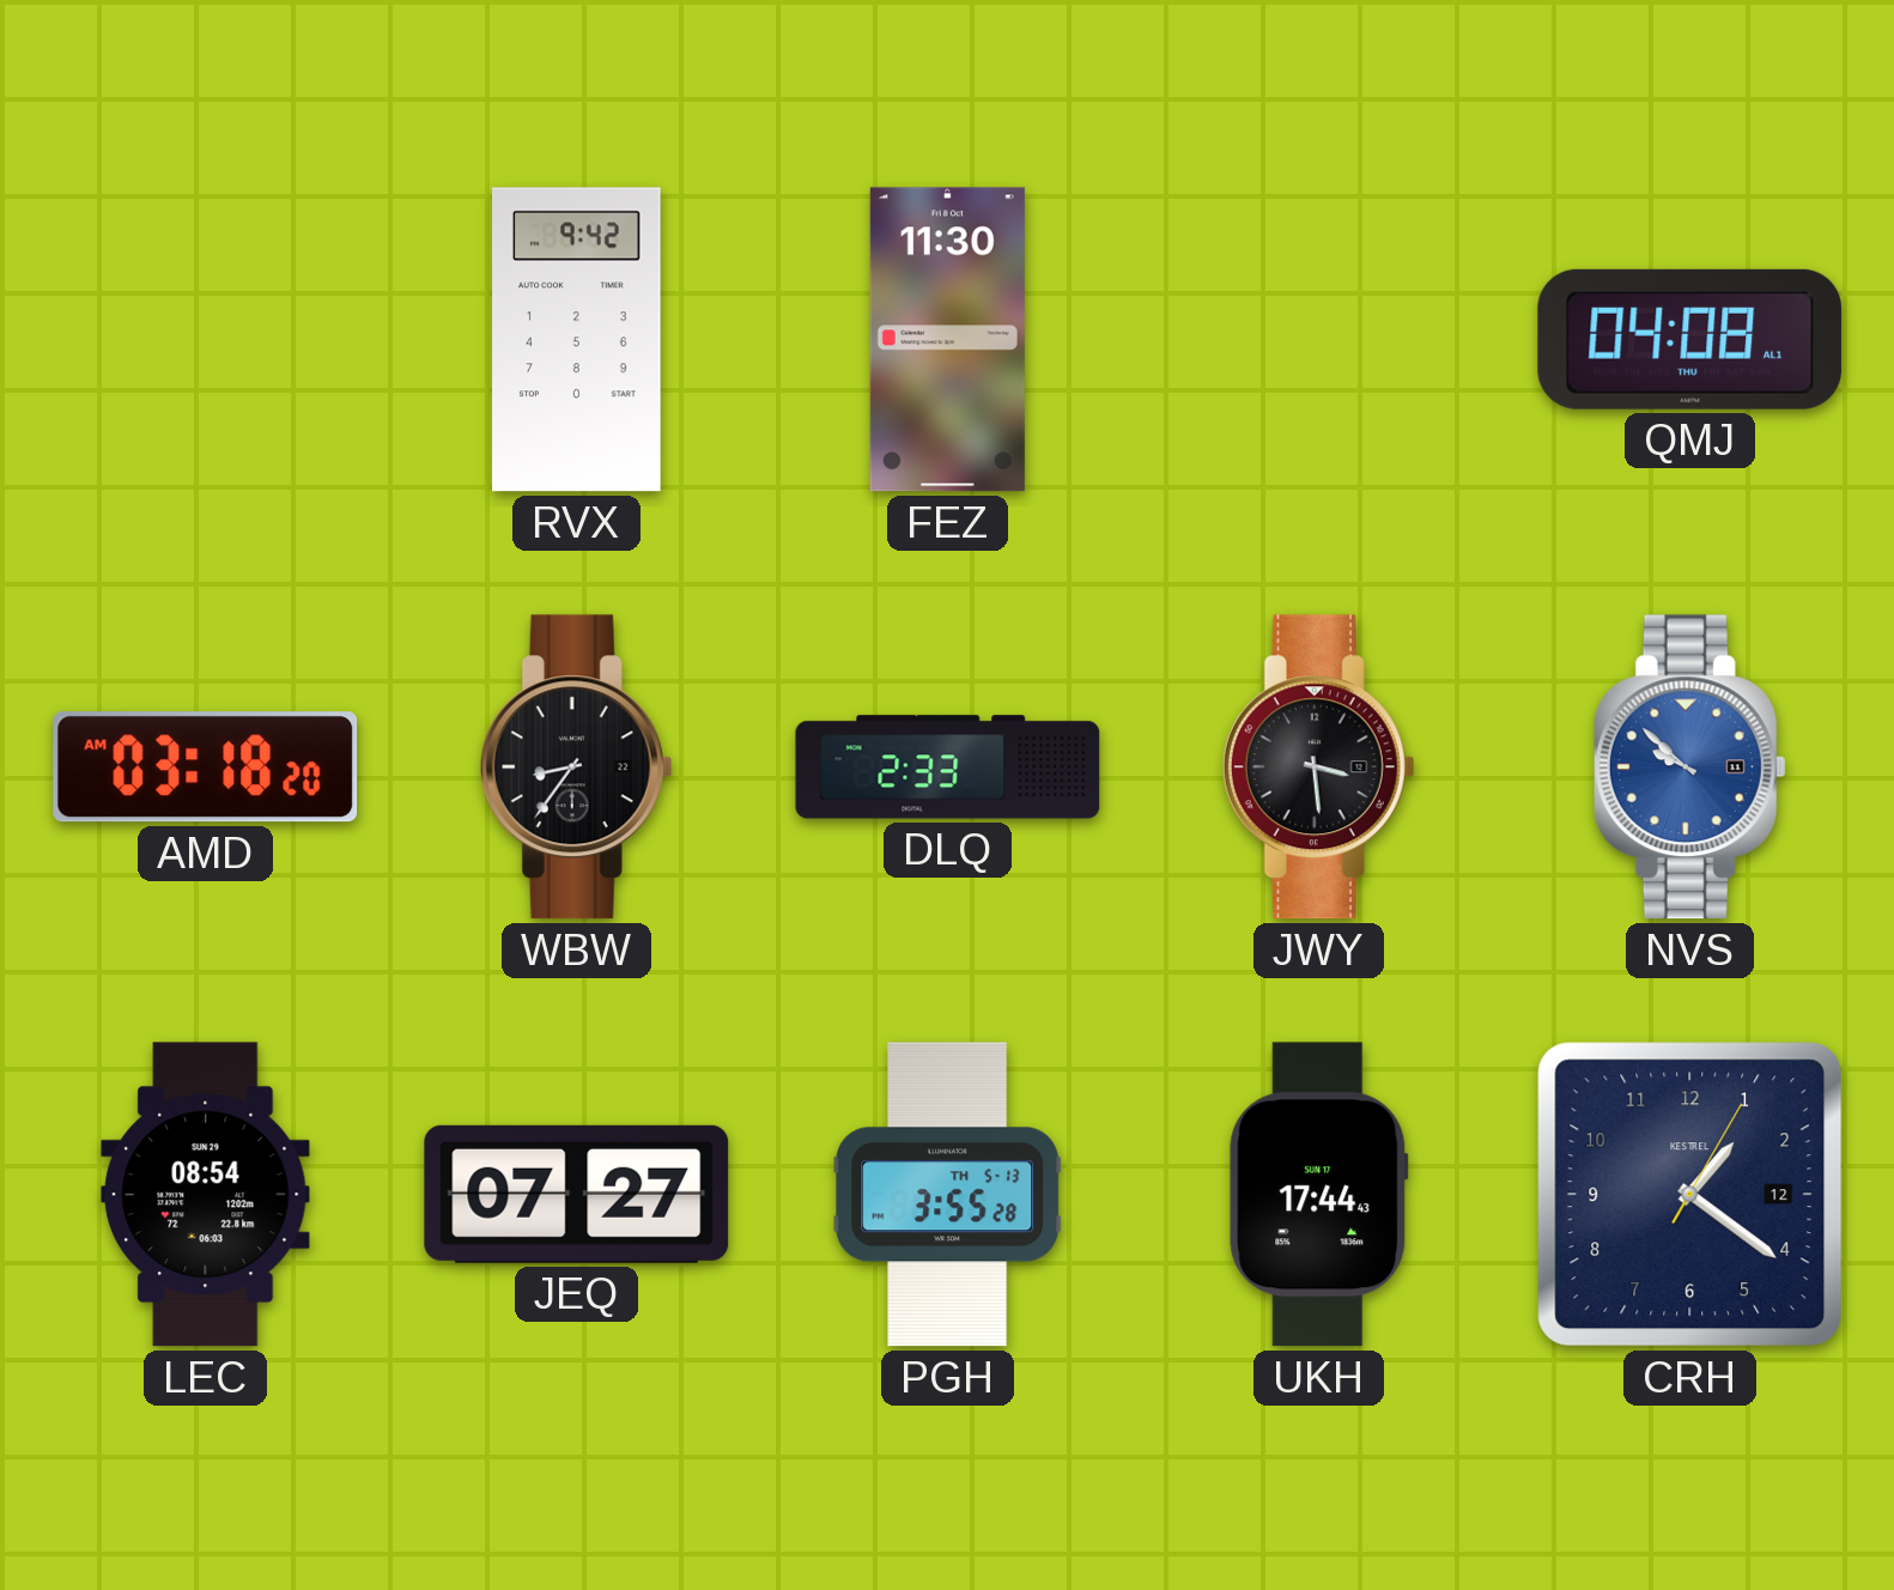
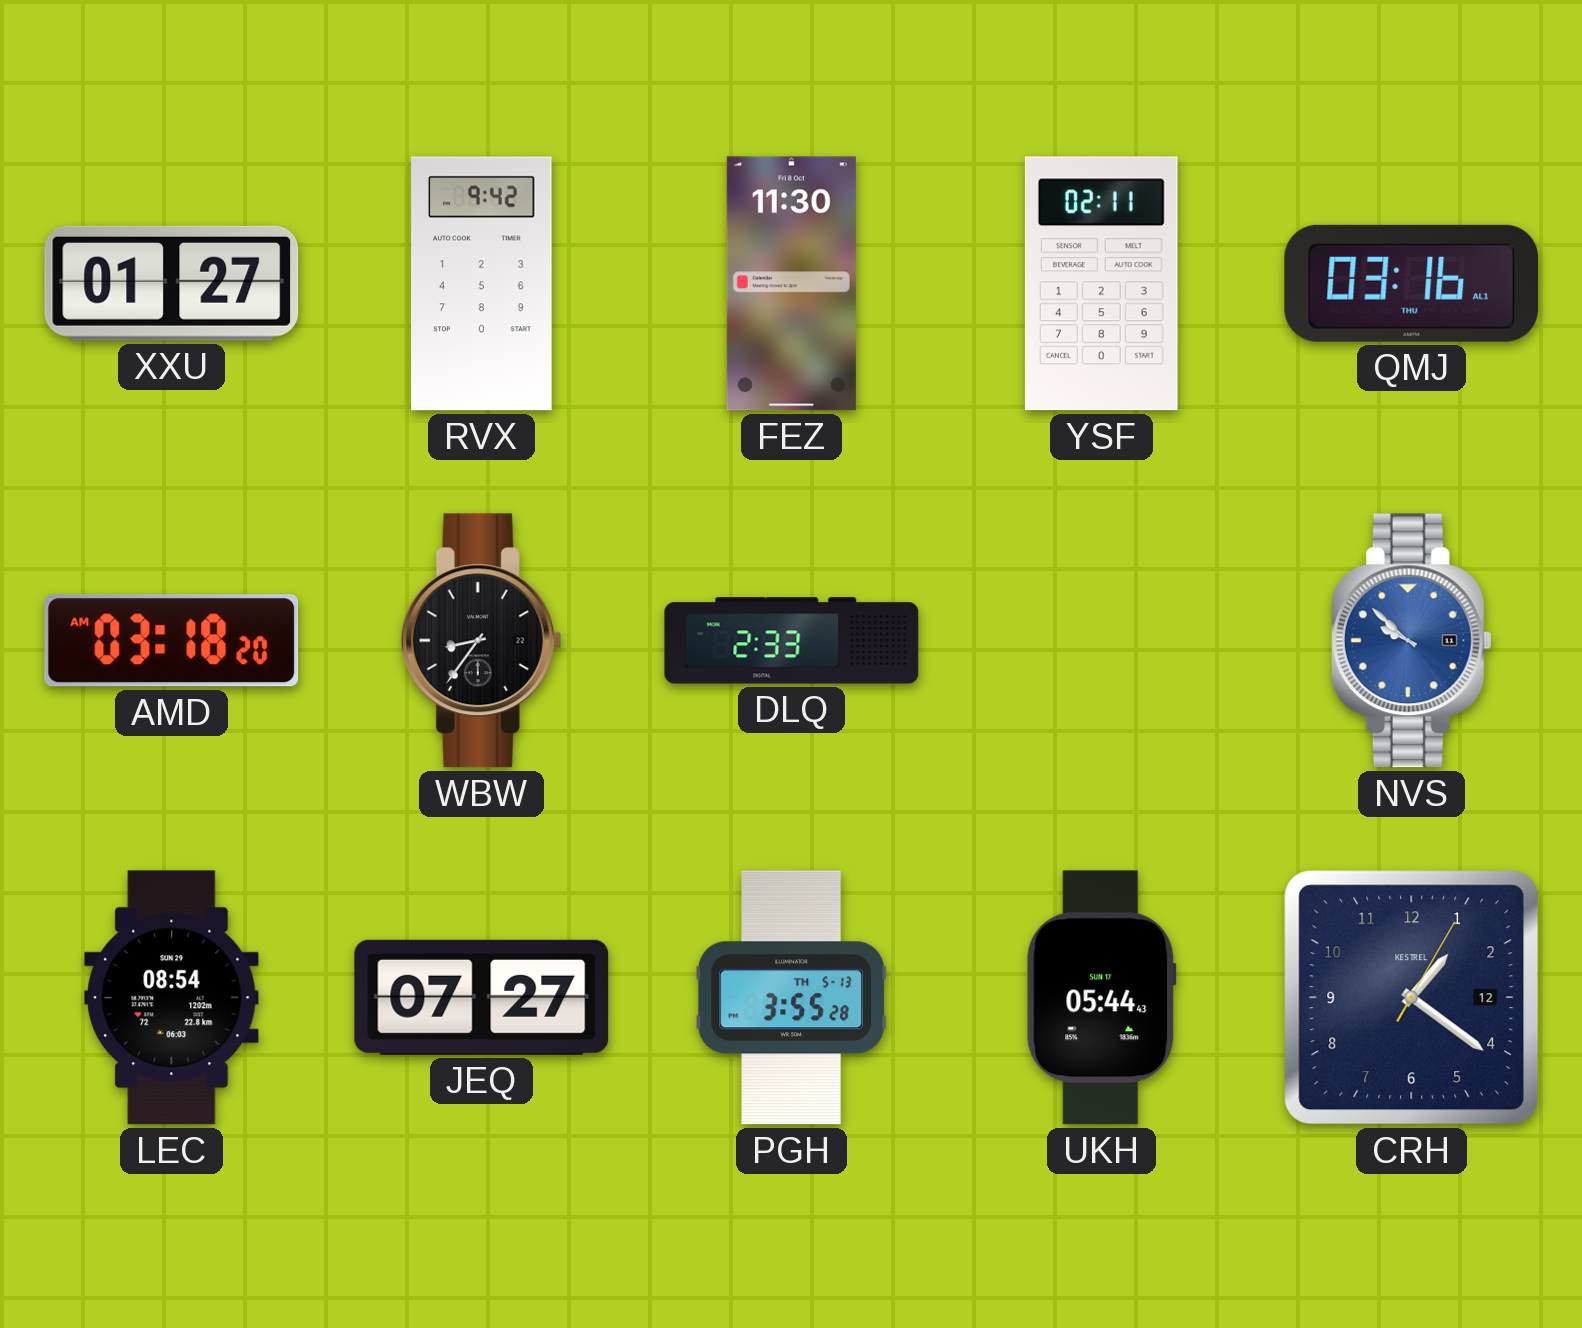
XXU: none -> 01:27 (172, 283)
YSF: none -> 02:11 (1101, 284)
QMJ: 04:08 -> 03:16 (1412, 283)
JWY: 3:29 -> none (1318, 767)
UKH: 17:44 -> 05:44 (1102, 998)
